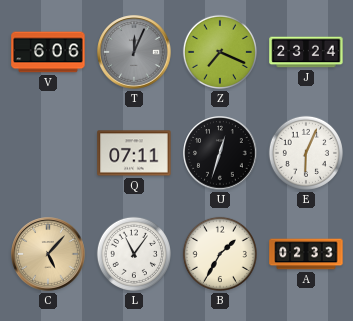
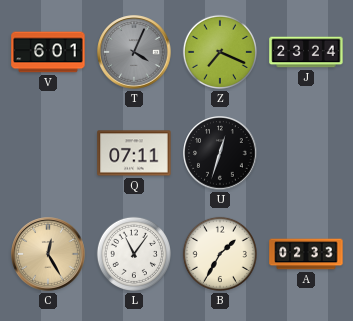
V: 6:06 -> 6:01 (48, 52)
T: 12:04 -> 4:04 (134, 52)
E: 6:04 -> none (306, 153)
C: 5:07 -> 12:25 (48, 254)
